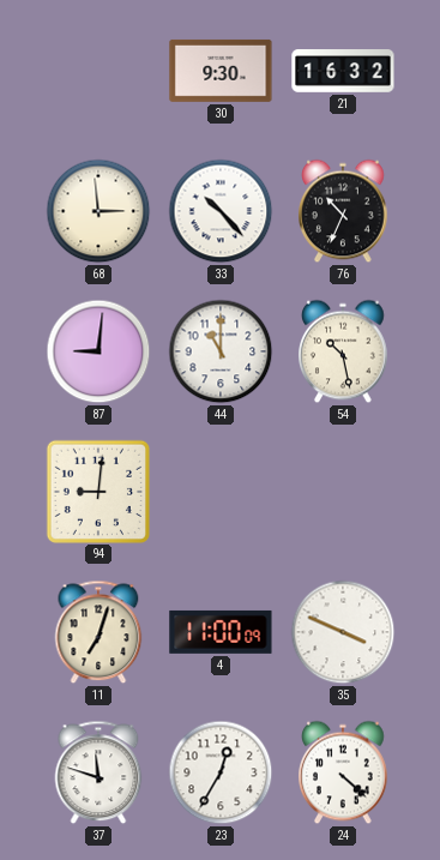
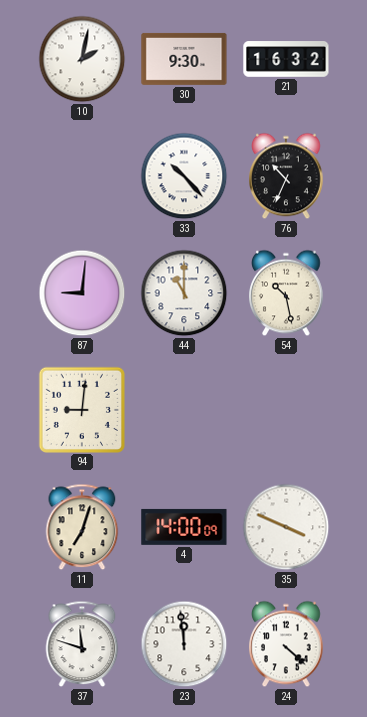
10: none -> 2:02 (82, 59)
68: 2:59 -> none (98, 211)
4: 11:00 -> 14:00 (184, 527)
23: 12:35 -> 11:59 (184, 644)
